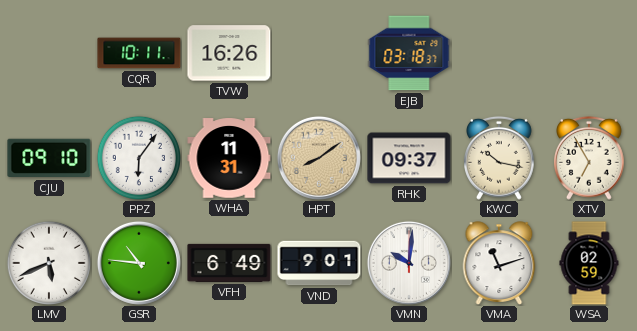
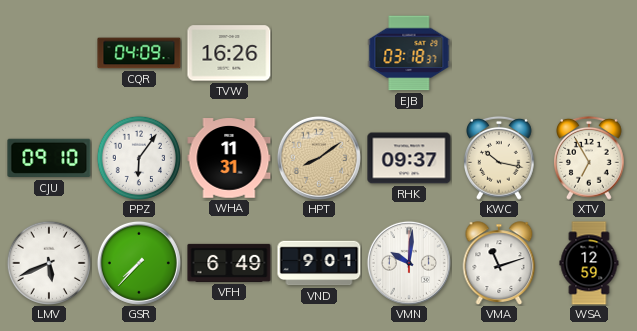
CQR: 10:11 -> 04:09 (139, 53)
GSR: 10:46 -> 7:37 (139, 263)
WSA: 02:59 -> 12:59 (589, 263)
